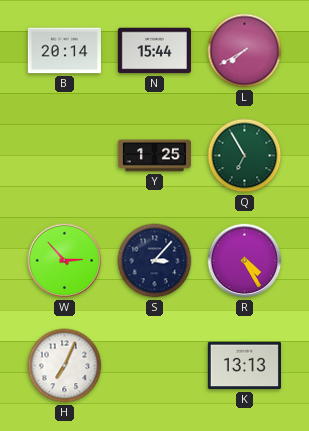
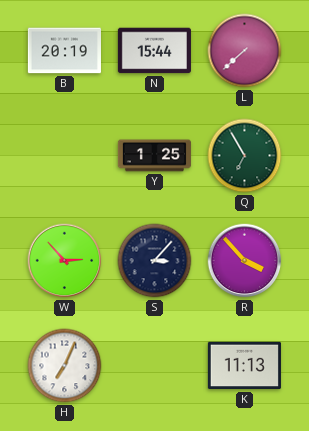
B: 20:14 -> 20:19 (64, 51)
L: 7:40 -> 7:38 (245, 51)
R: 4:25 -> 3:53 (245, 261)
K: 13:13 -> 11:13 (244, 366)
